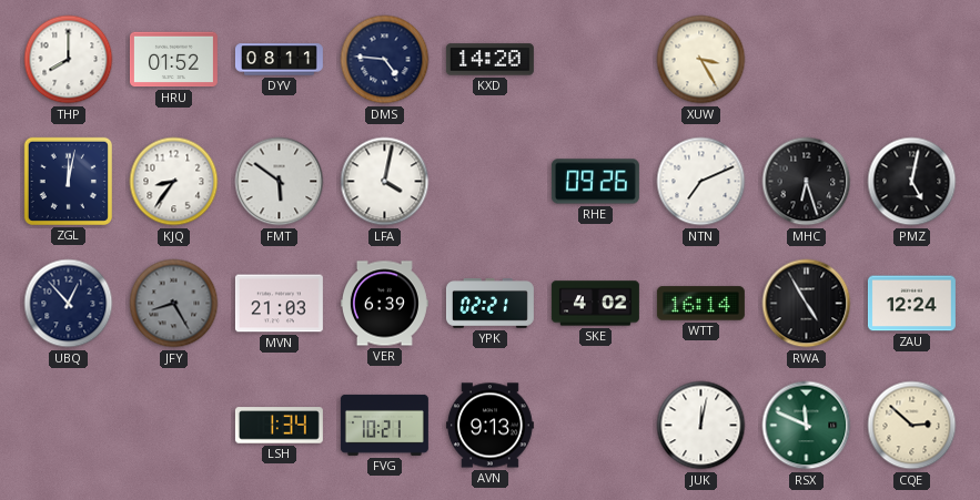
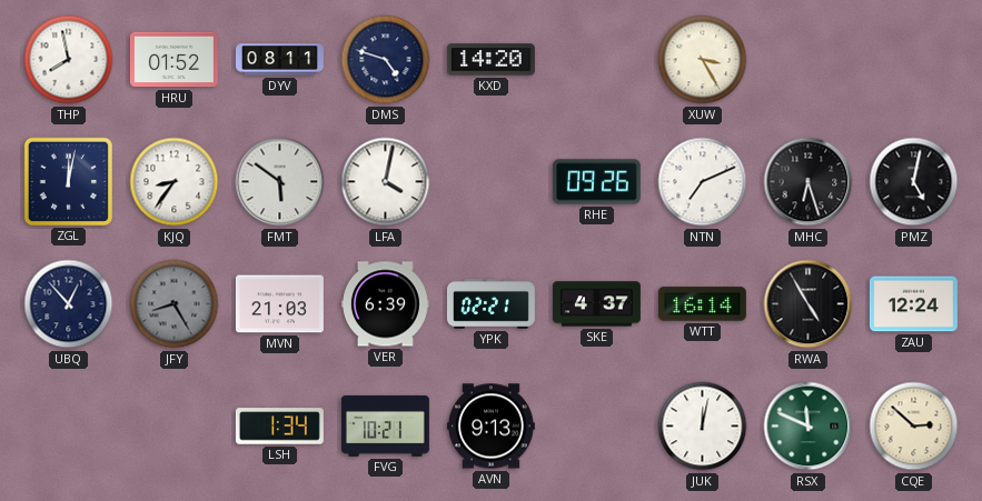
THP: 8:00 -> 7:58 (69, 60)
DMS: 4:46 -> 4:48 (386, 60)
SKE: 4:02 -> 4:37 (596, 304)
